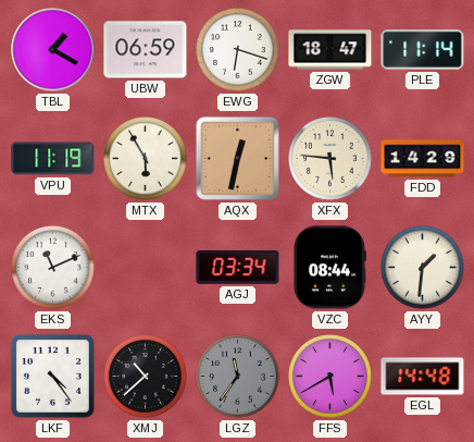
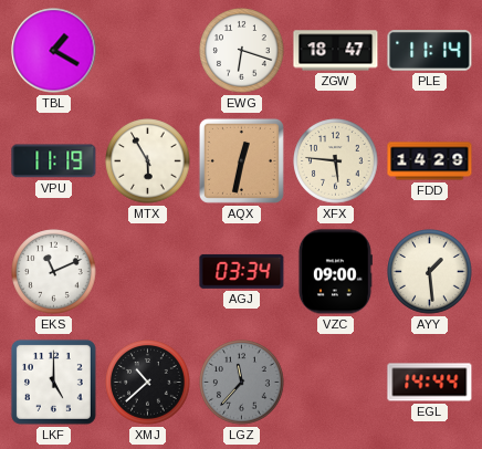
UBW: 06:59 -> none (146, 50)
VZC: 08:44 -> 09:00 (335, 272)
AYY: 1:31 -> 1:29 (430, 272)
LKF: 4:24 -> 5:00 (53, 382)
LGZ: 11:36 -> 11:37 (242, 383)
FFS: 5:40 -> none (330, 377)
EGL: 14:48 -> 14:44 (430, 383)
